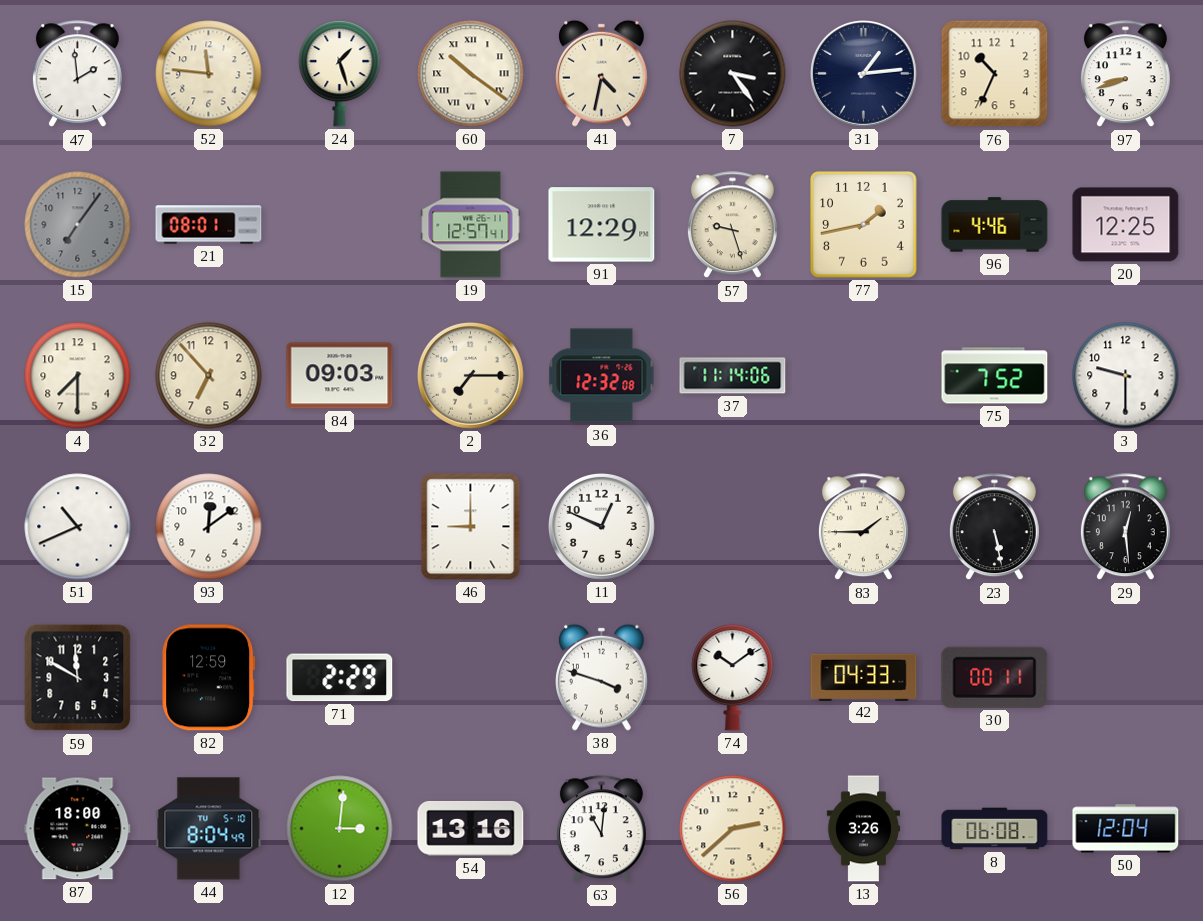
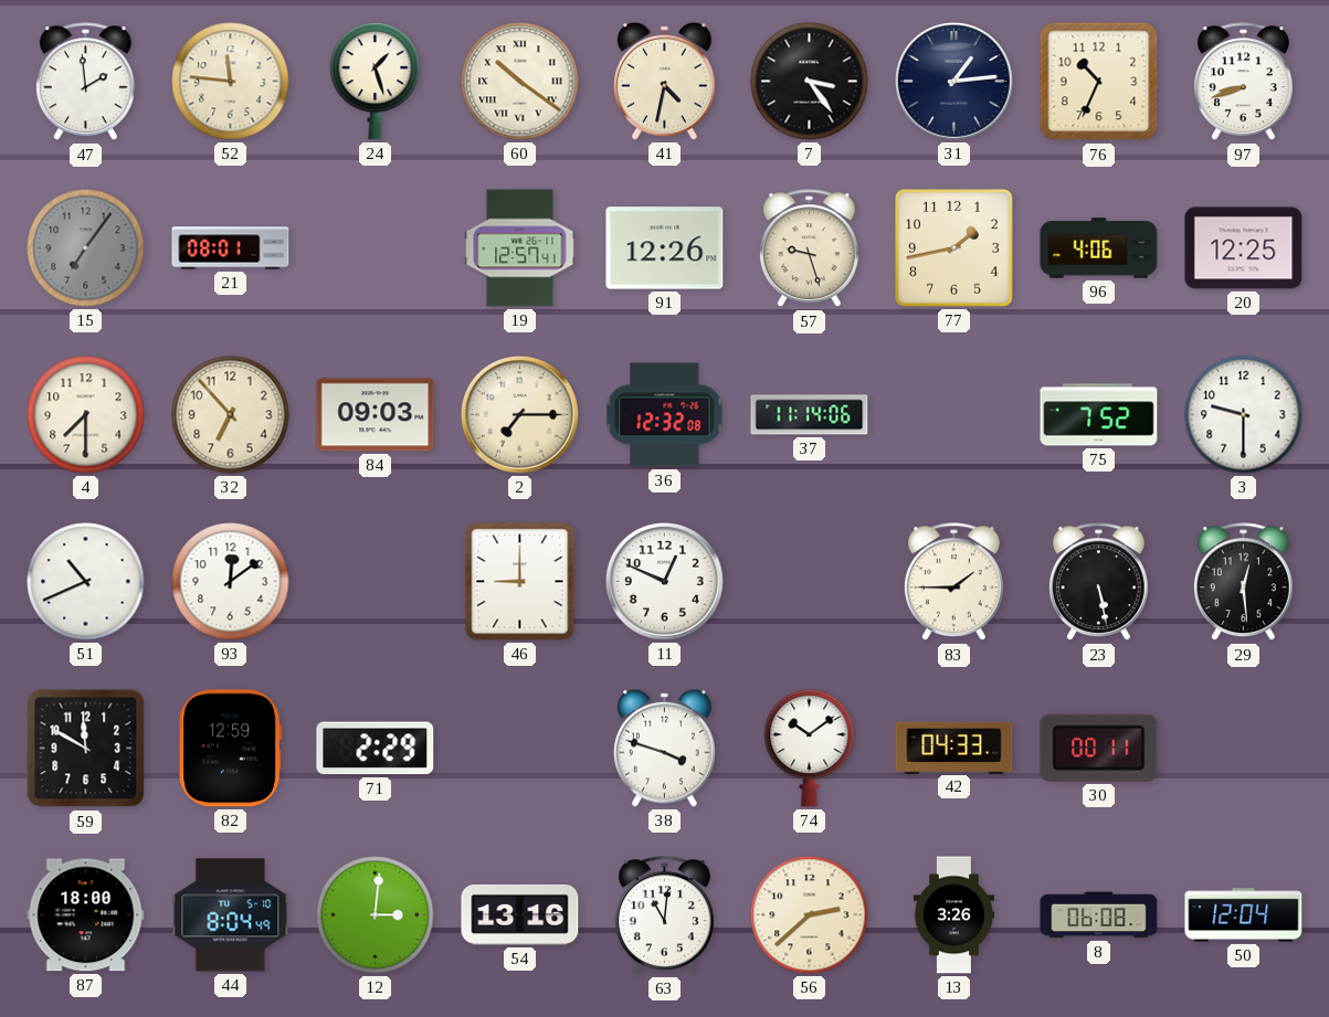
91: 12:29 -> 12:26 (665, 248)
96: 4:46 -> 4:06 (1099, 248)
